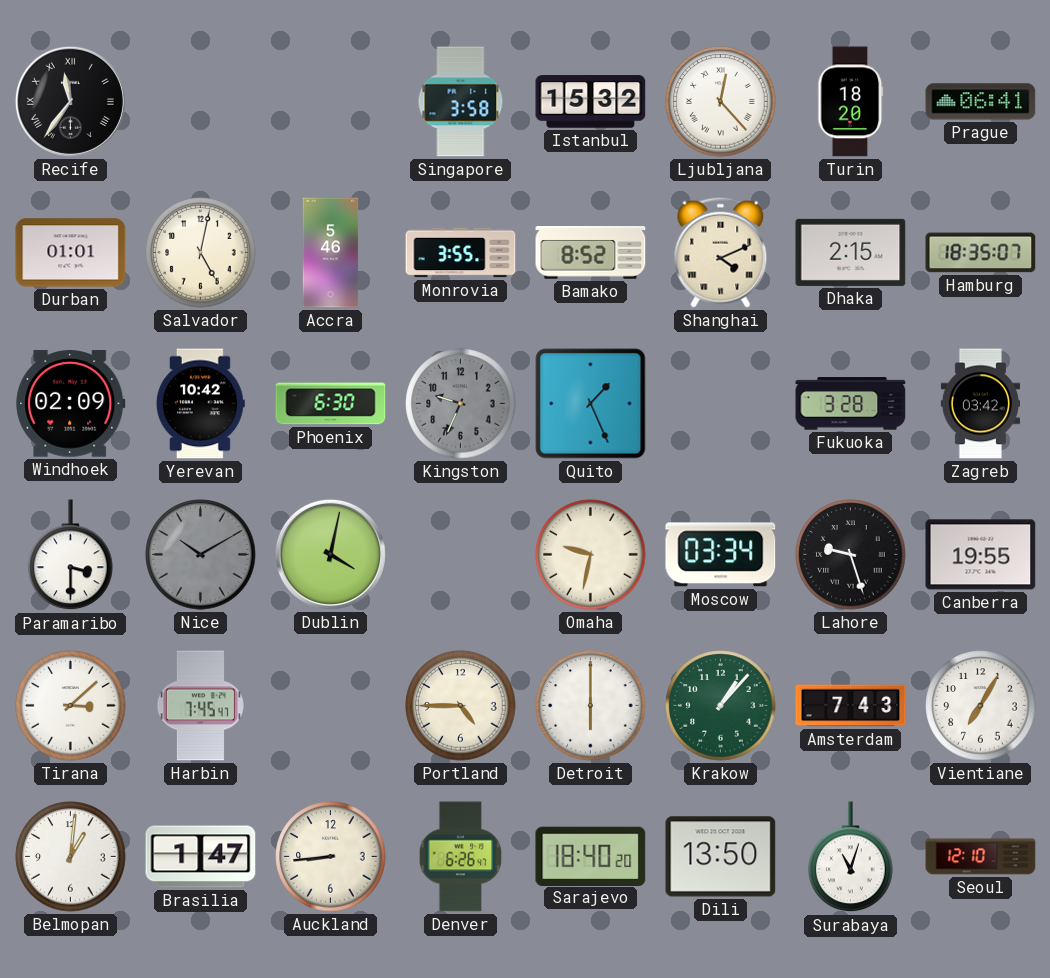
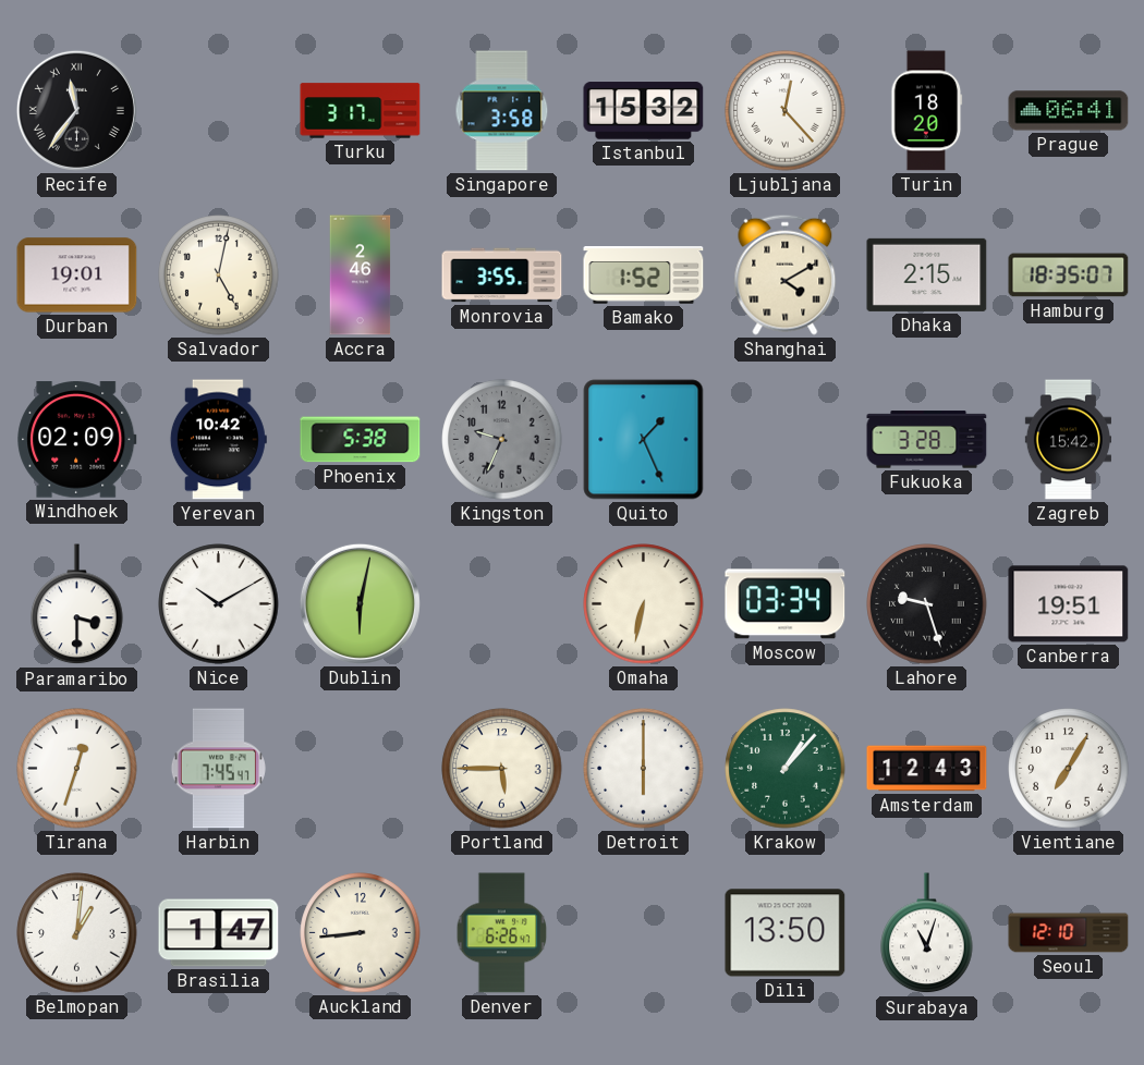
Turku: none -> 3:17 (361, 111)
Durban: 01:01 -> 19:01 (77, 276)
Accra: 5:46 -> 2:46 (361, 276)
Bamako: 8:52 -> 1:52 (644, 276)
Shanghai: 4:11 -> 4:10 (786, 274)
Phoenix: 6:30 -> 5:38 (361, 440)
Zagreb: 03:42 -> 15:42 (1068, 440)
Nice dial: grey -> white (219, 604)
Dublin: 4:02 -> 6:02 (360, 603)
Omaha: 9:32 -> 6:32 (644, 604)
Canberra: 19:55 -> 19:51 (1069, 604)
Tirana: 3:08 -> 12:33 (77, 769)
Portland: 4:45 -> 5:45 (502, 769)
Amsterdam: 7:43 -> 12:43 (927, 769)
Sarajevo: 18:40 -> none (591, 856)
